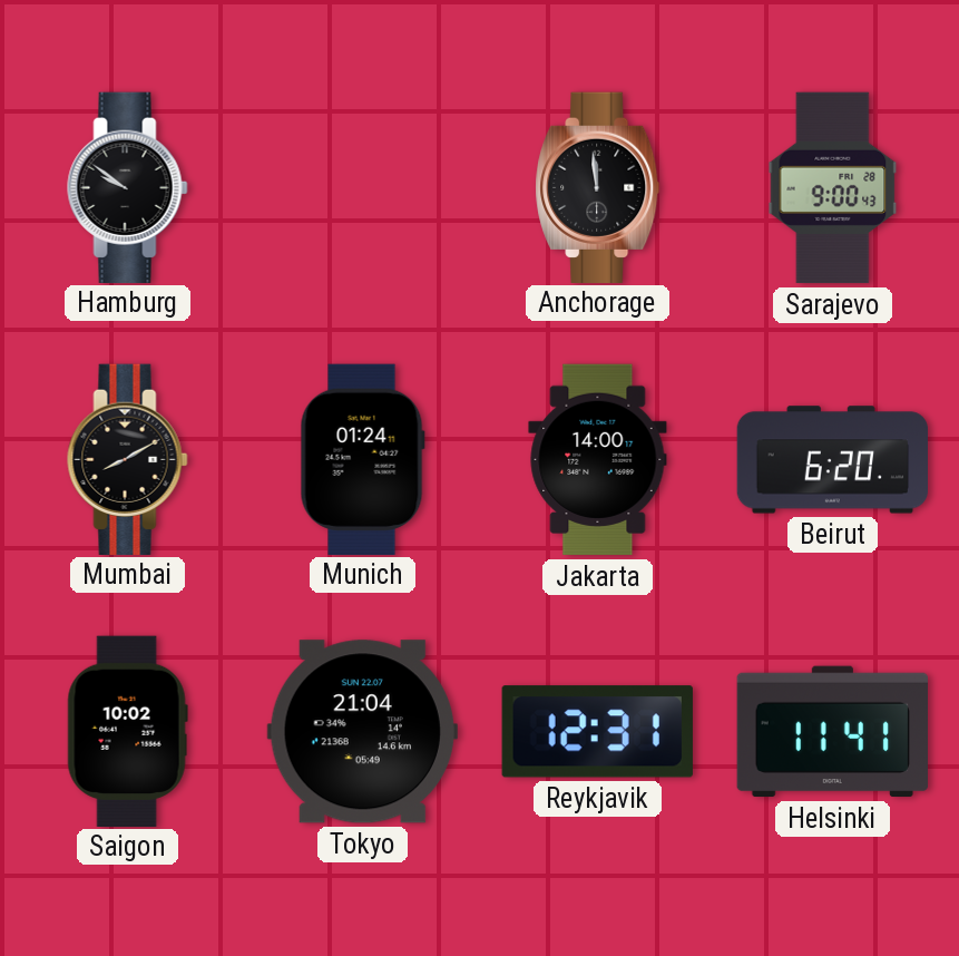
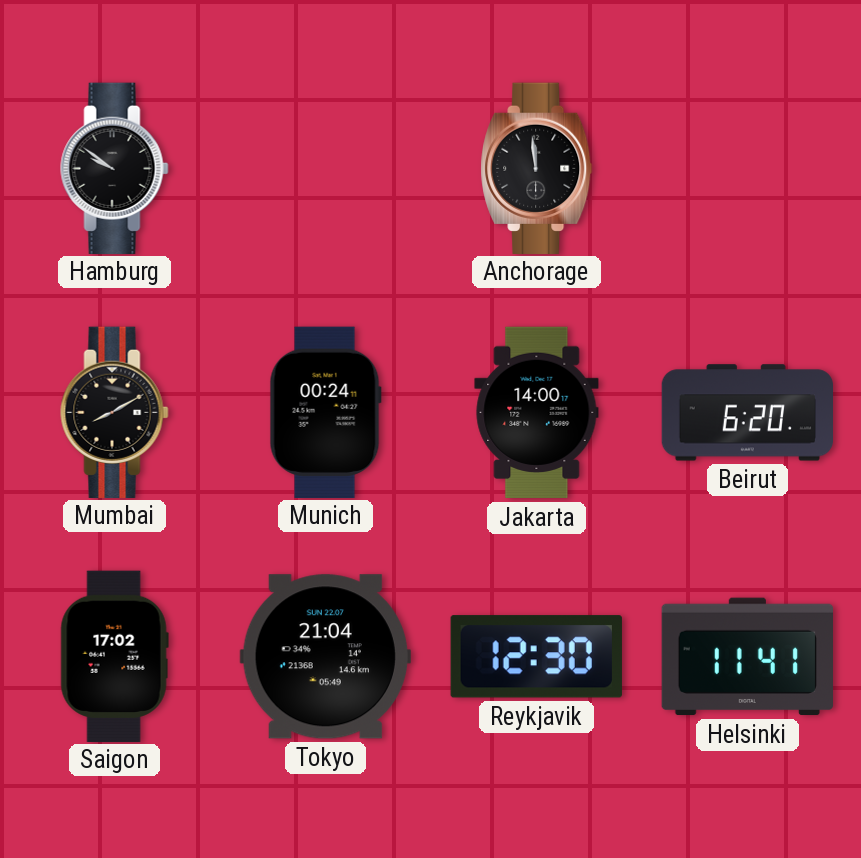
Sarajevo: 9:00 -> none (833, 188)
Munich: 01:24 -> 00:24 (325, 412)
Saigon: 10:02 -> 17:02 (114, 656)
Reykjavik: 12:31 -> 12:30 (536, 657)
